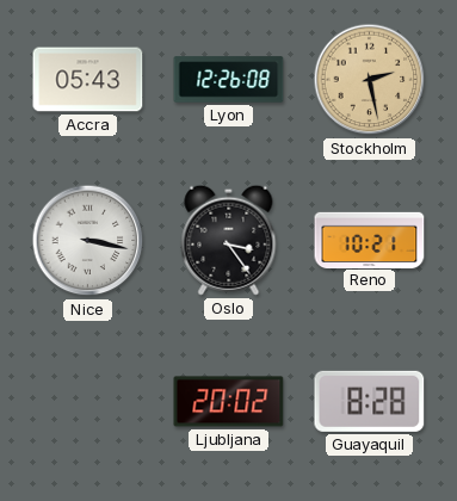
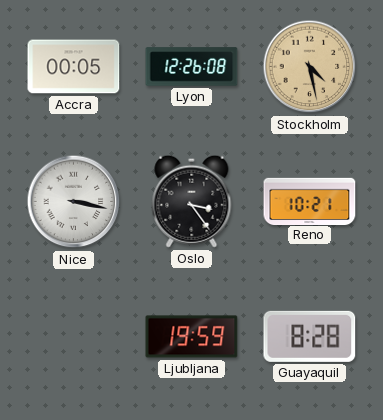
Accra: 05:43 -> 00:05 (74, 67)
Stockholm: 2:28 -> 4:28 (310, 67)
Ljubljana: 20:02 -> 19:59 (192, 337)
